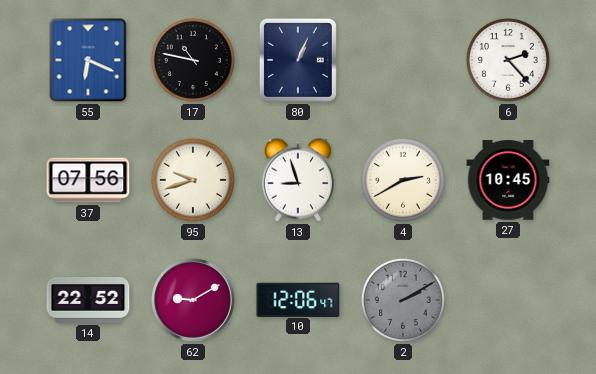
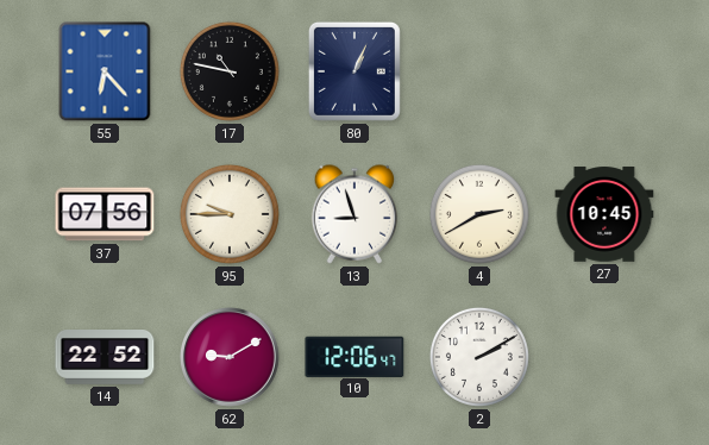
55: 6:19 -> 6:23 (105, 71)
6: 2:23 -> none (508, 60)
95: 9:42 -> 9:45 (230, 214)
2 dial: grey -> white (479, 357)
